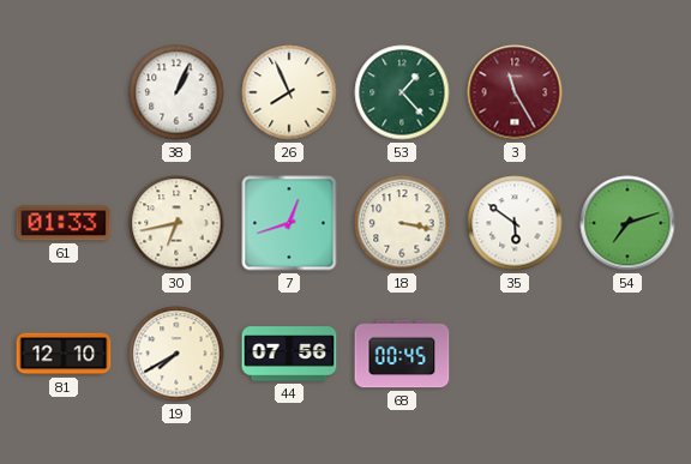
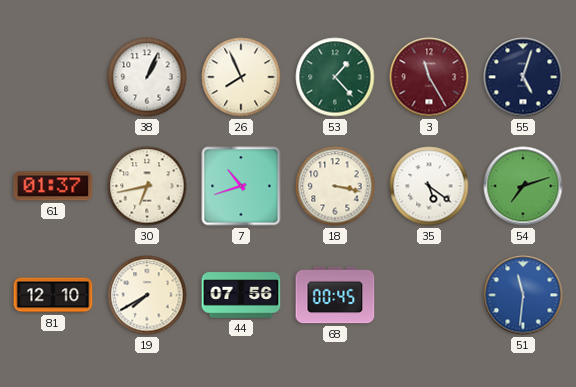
55: none -> 5:03 (523, 77)
61: 01:33 -> 01:37 (53, 186)
7: 12:42 -> 10:42 (241, 186)
35: 5:51 -> 5:21 (429, 186)
51: none -> 11:31 (523, 295)
